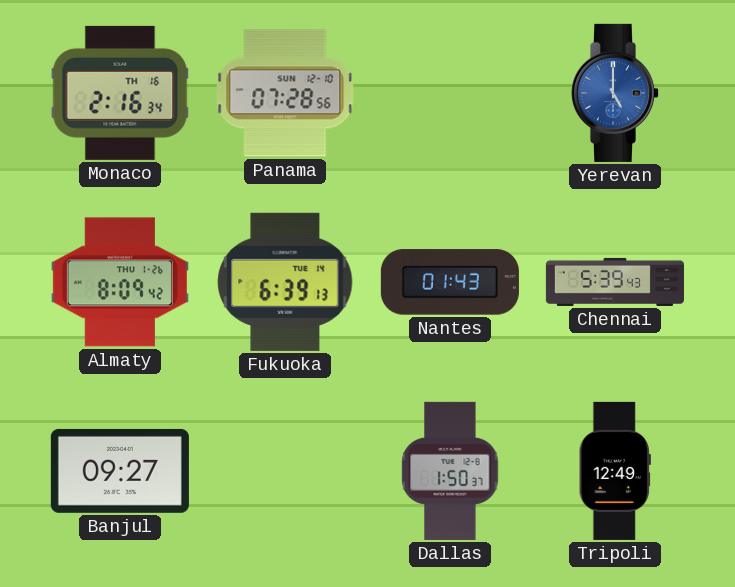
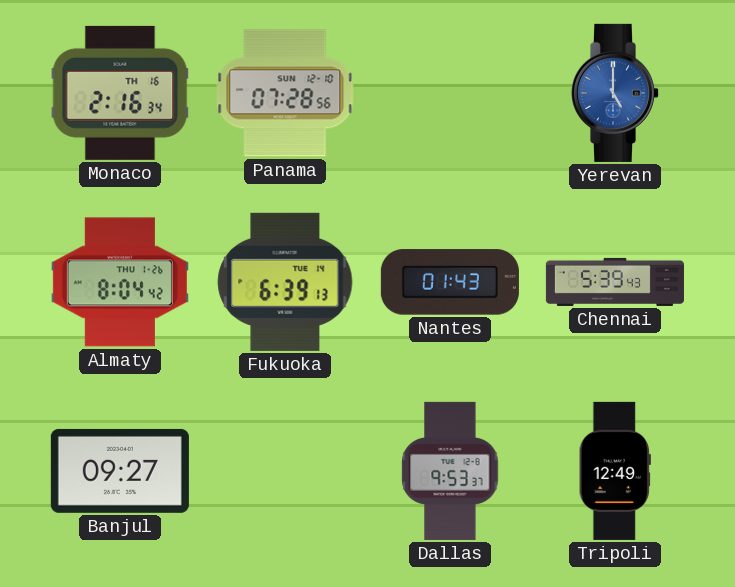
Almaty: 8:09 -> 8:04 (120, 282)
Dallas: 1:50 -> 9:53 (450, 471)
